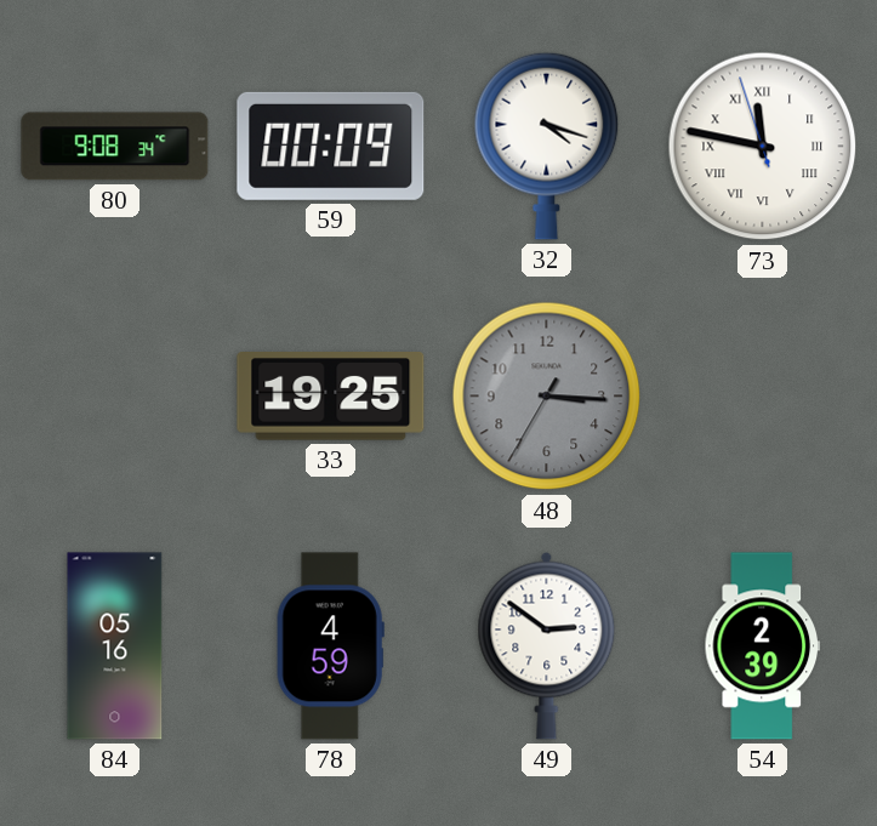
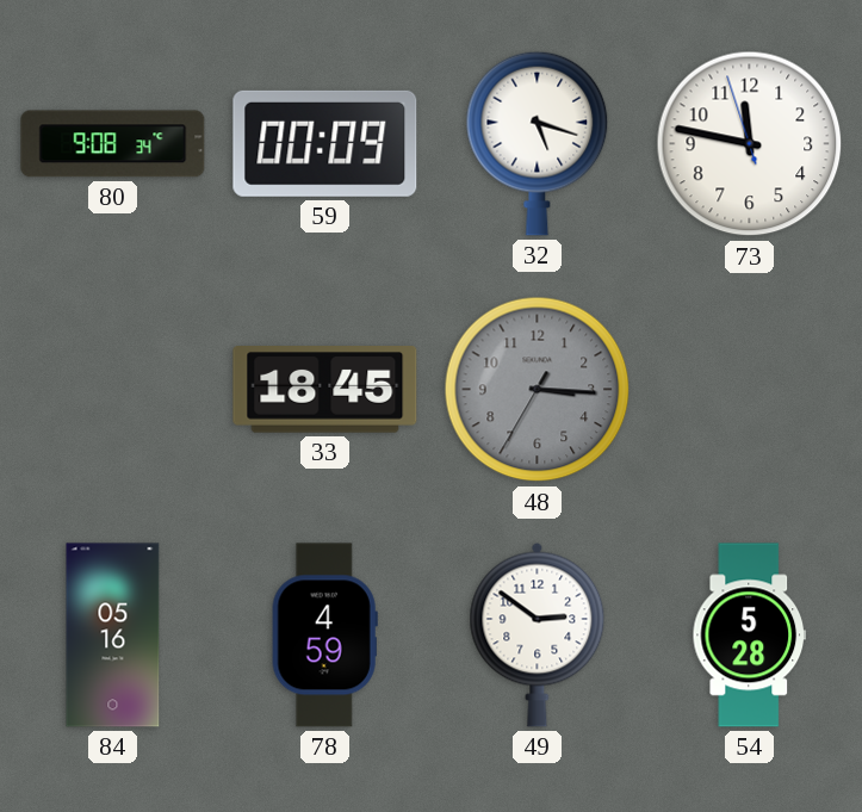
32: 4:18 -> 5:18 (538, 143)
73 numerals: Roman -> Arabic (750, 144)
33: 19:25 -> 18:45 (325, 390)
54: 2:39 -> 5:28 (749, 636)
